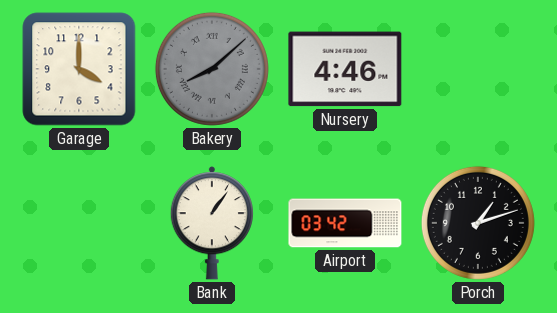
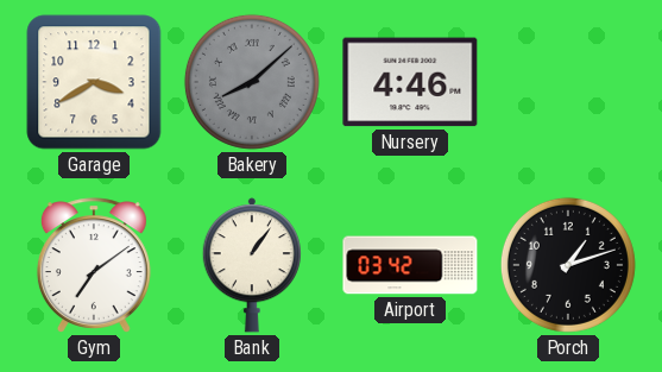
Garage: 4:00 -> 3:40 (94, 82)
Gym: none -> 7:09 (94, 265)
